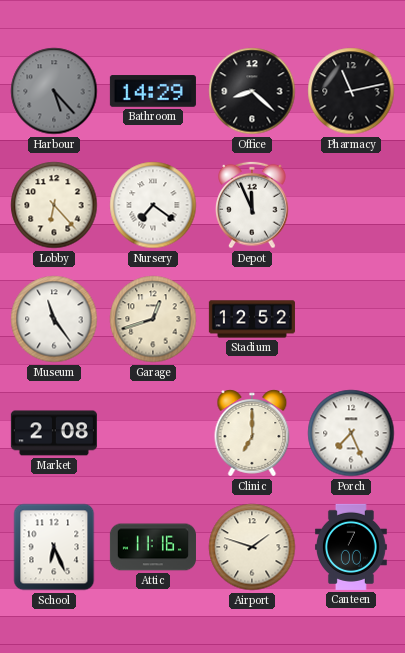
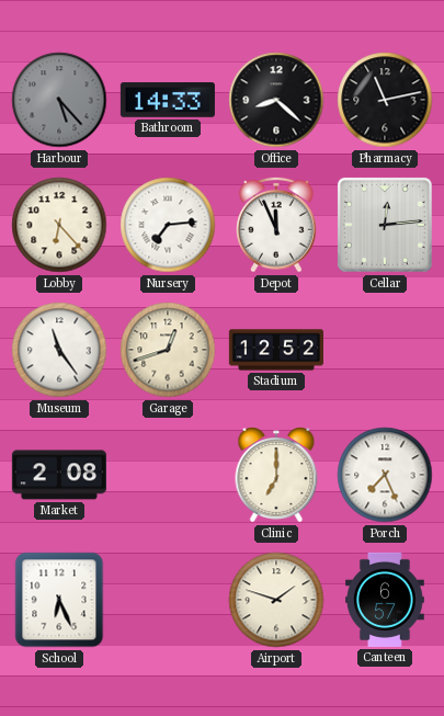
Bathroom: 14:29 -> 14:33 (168, 100)
Nursery: 7:21 -> 7:14 (168, 225)
Cellar: none -> 12:14 (385, 225)
Attic: 11:16 -> none (153, 547)
Canteen: 7:00 -> 6:57 (385, 600)
